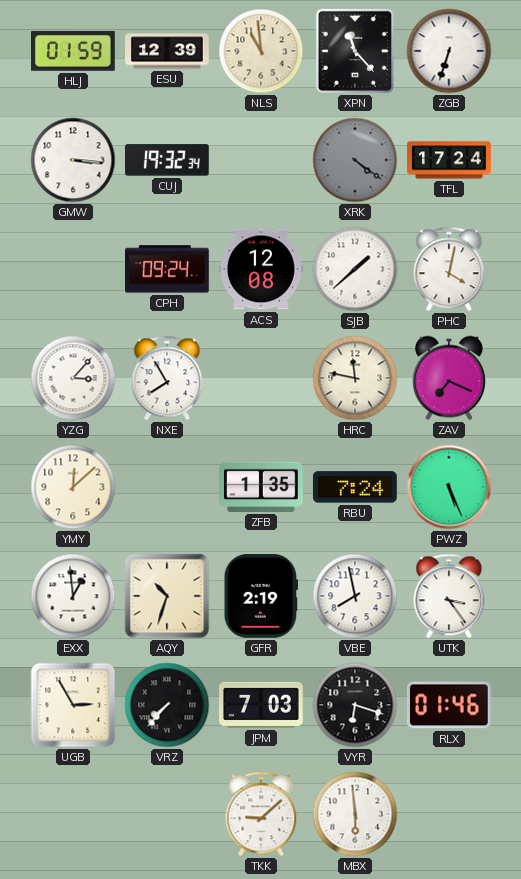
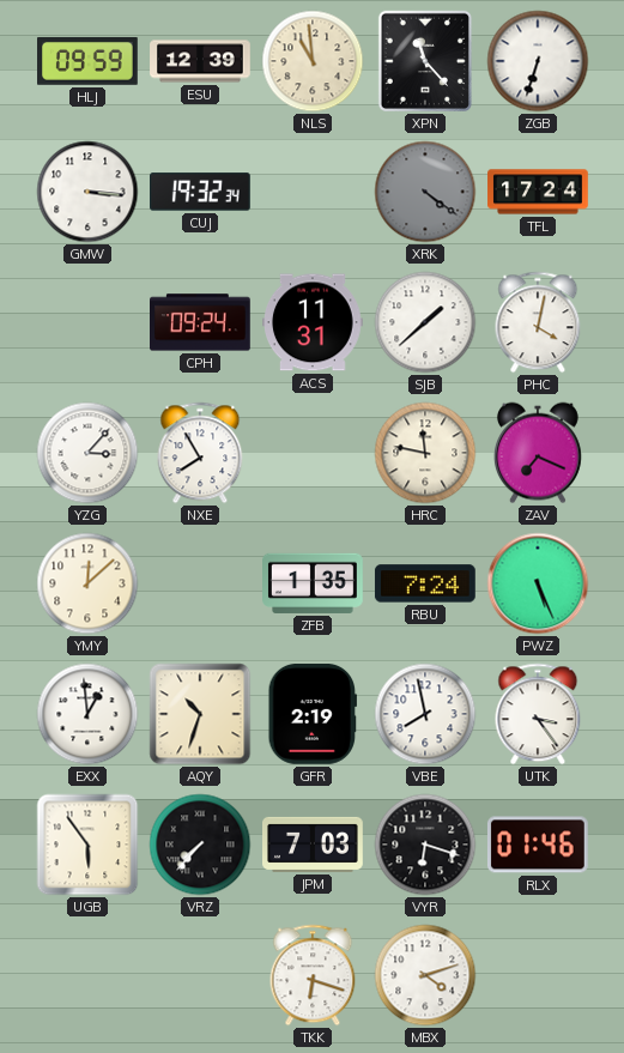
HLJ: 01:59 -> 09:59 (89, 62)
ACS: 12:08 -> 11:31 (314, 322)
UGB: 2:55 -> 5:54 (87, 845)
TKK: 9:08 -> 6:18 (313, 975)
MBX: 5:59 -> 4:12 (425, 975)
